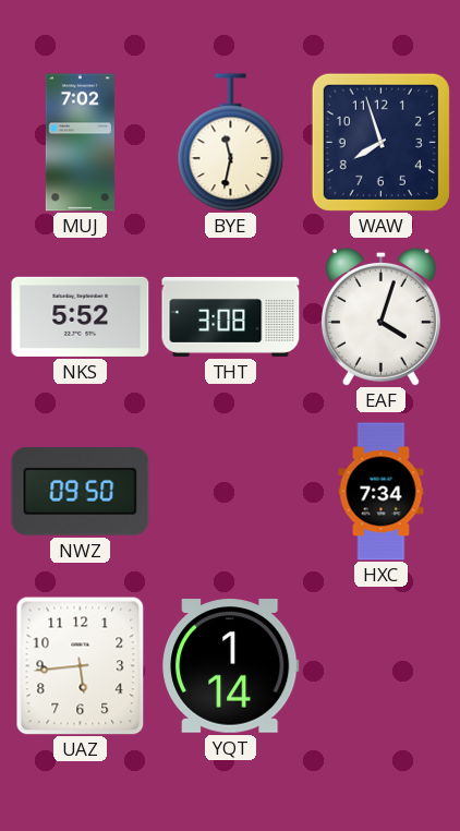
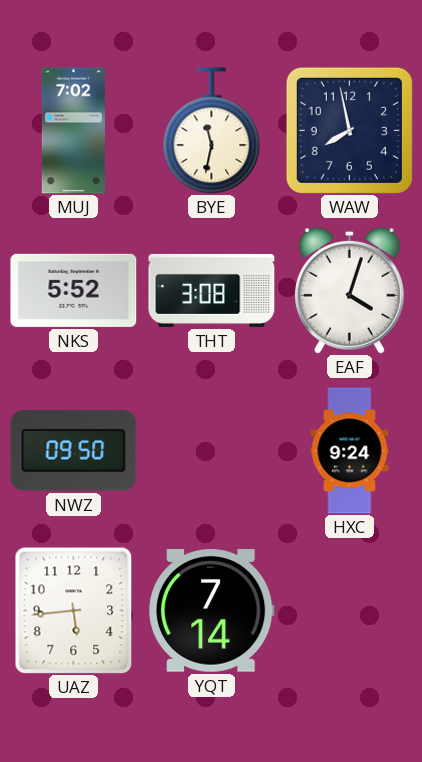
WAW: 7:57 -> 7:58 (349, 130)
HXC: 7:34 -> 9:24 (350, 451)
YQT: 1:14 -> 7:14 (212, 611)
